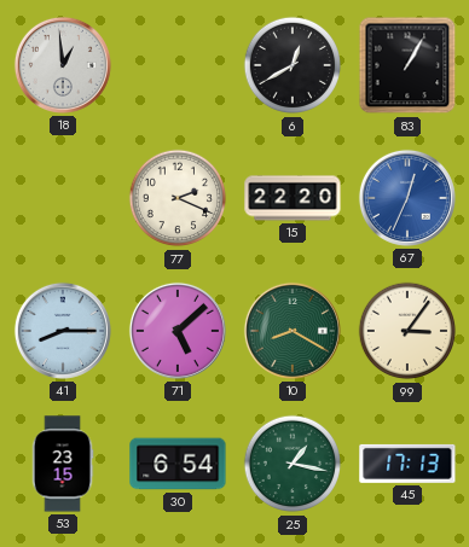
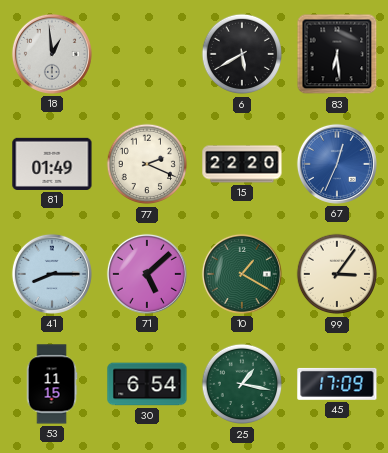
6: 12:40 -> 5:40 (242, 54)
83: 1:05 -> 6:29 (337, 54)
81: none -> 01:49 (52, 164)
10: 8:20 -> 1:20 (242, 274)
53: 23:15 -> 11:15 (52, 384)
45: 17:13 -> 17:09 (337, 384)
